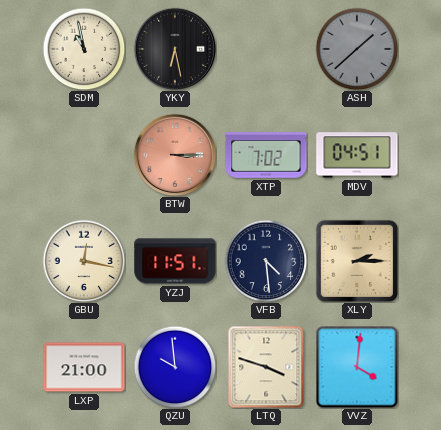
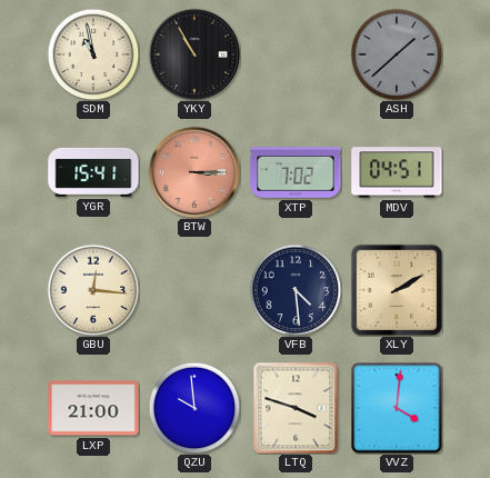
YKY: 6:28 -> 10:55 (194, 54)
YGR: none -> 15:41 (93, 172)
GBU: 12:17 -> 12:16 (93, 290)
YZJ: 11:51 -> none (175, 261)
XLY: 2:15 -> 2:10 (397, 290)
